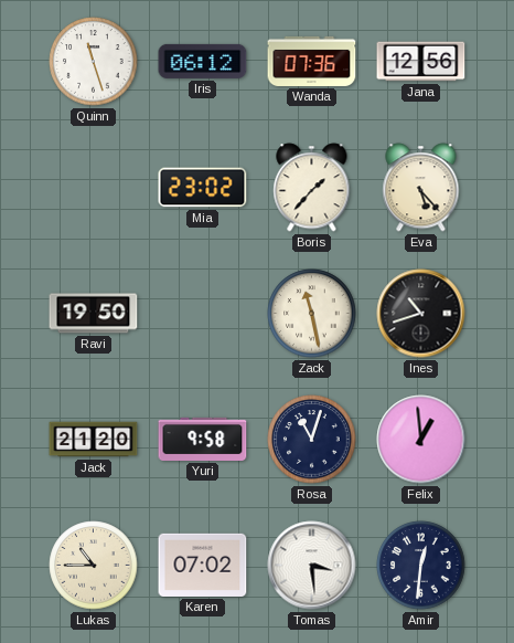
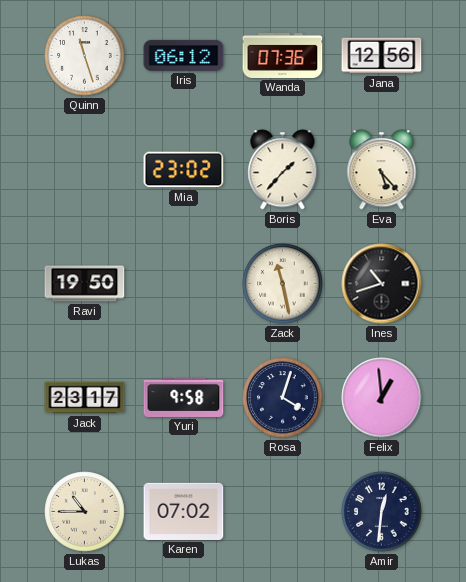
Jack: 21:20 -> 23:17 (85, 398)
Rosa: 11:03 -> 4:03 (283, 398)
Tomas: 3:29 -> none (312, 566)
